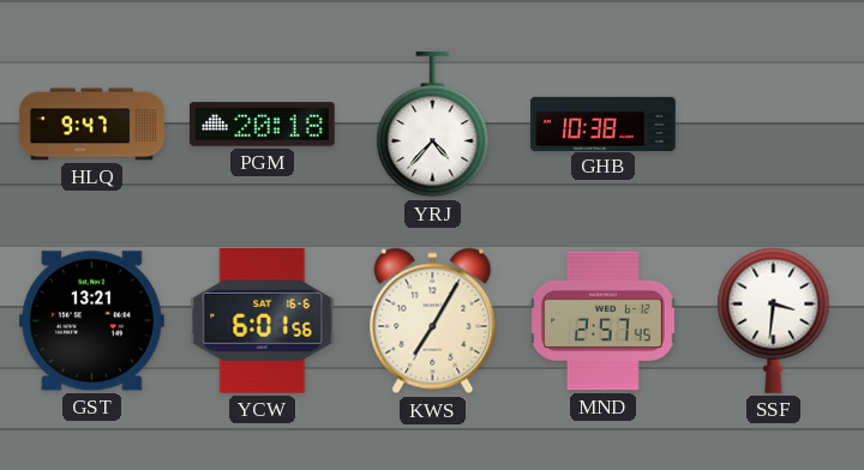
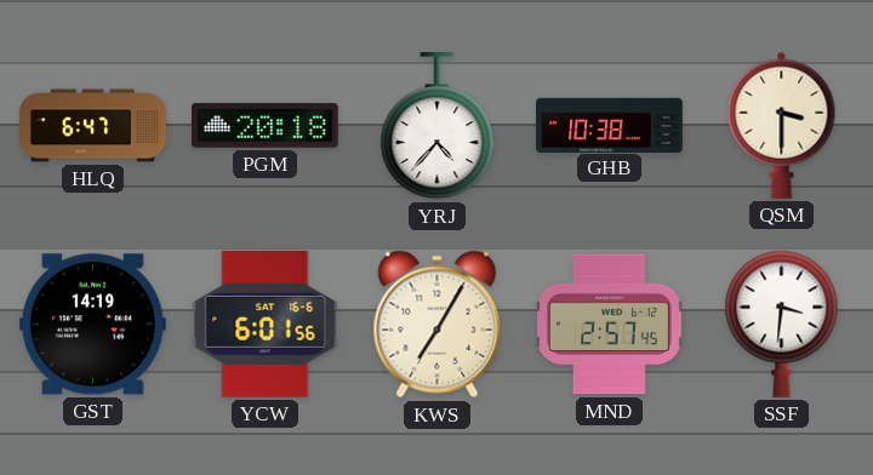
HLQ: 9:47 -> 6:47 (93, 126)
QSM: none -> 3:30 (782, 125)
GST: 13:21 -> 14:19 (93, 325)
